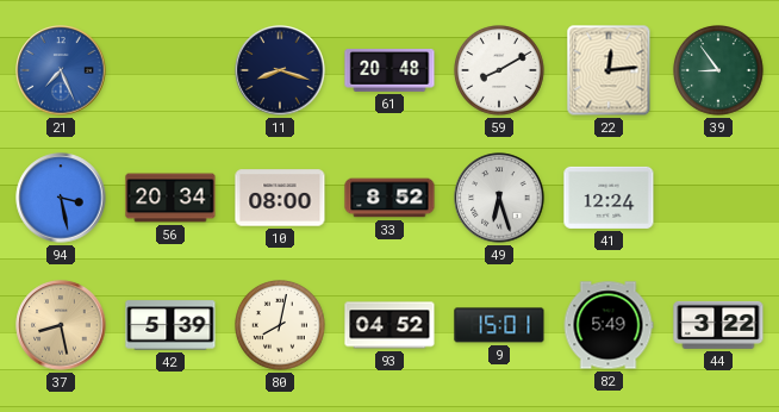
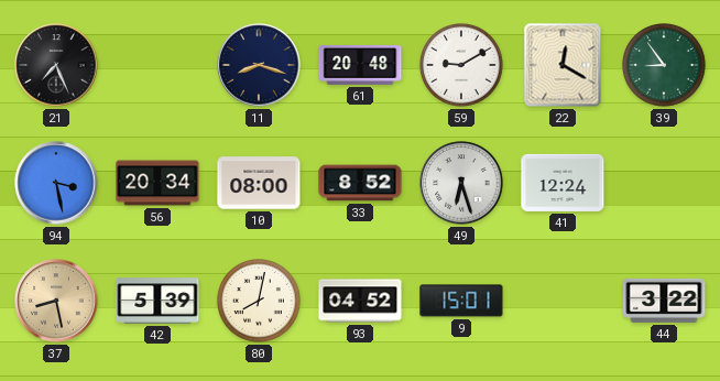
21 dial: blue -> black (56, 65)
59: 8:10 -> 9:10 (462, 66)
22: 12:14 -> 12:20 (563, 65)
82: 5:49 -> none (609, 325)
